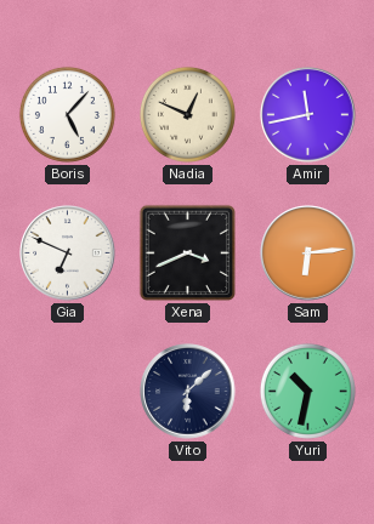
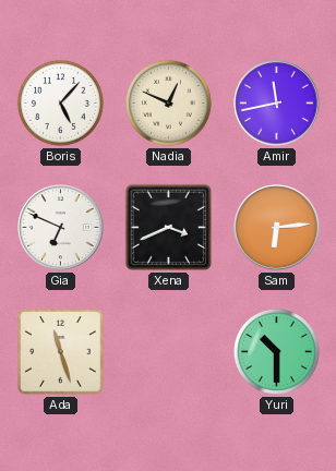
Ada: none -> 11:27 (61, 352)
Vito: 6:08 -> none (188, 392)
Yuri: 10:32 -> 10:30 (276, 351)
